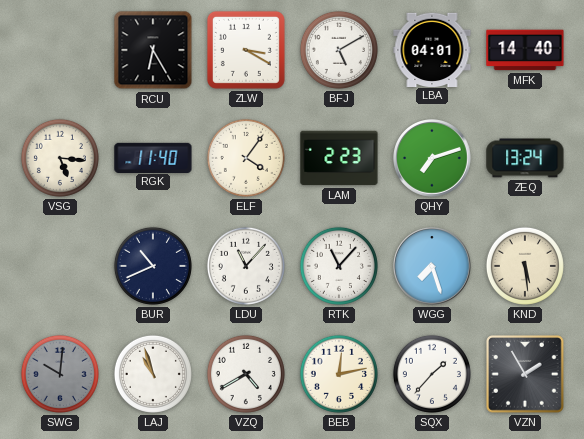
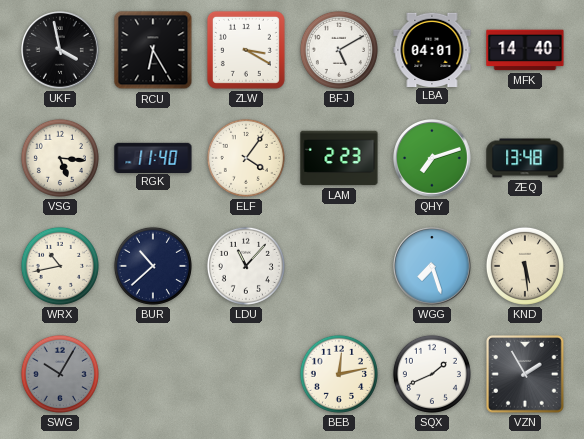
UKF: none -> 3:58 (60, 50)
ZEQ: 13:24 -> 13:48 (525, 158)
WRX: none -> 10:43 (60, 266)
BUR: 10:41 -> 10:38 (153, 266)
RTK: 11:07 -> none (339, 266)
SWG: 10:01 -> 10:05 (60, 374)
LAJ: 10:57 -> none (153, 374)
VZQ: 4:40 -> none (246, 374)
SQX: 1:37 -> 1:41 (432, 374)
